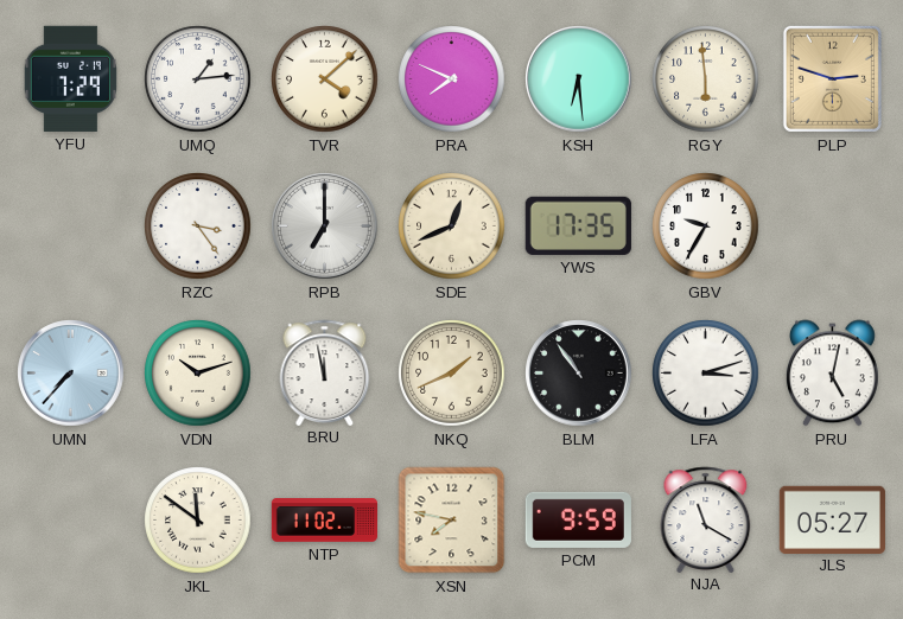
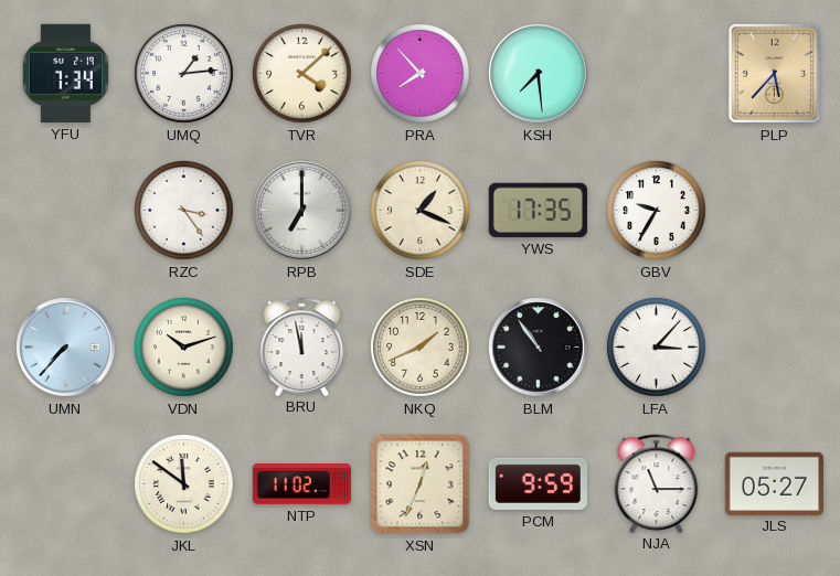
YFU: 7:29 -> 7:34 (65, 73)
PRA: 7:49 -> 7:53 (421, 74)
KSH: 6:29 -> 7:29 (539, 74)
RGY: 5:59 -> none (706, 79)
PLP: 2:48 -> 5:37 (774, 73)
SDE: 12:41 -> 1:19 (421, 211)
LFA: 3:12 -> 3:07 (657, 348)
PRU: 5:02 -> none (832, 374)
XSN: 7:47 -> 12:34 (421, 484)
NJA: 11:20 -> 11:15 (657, 483)
